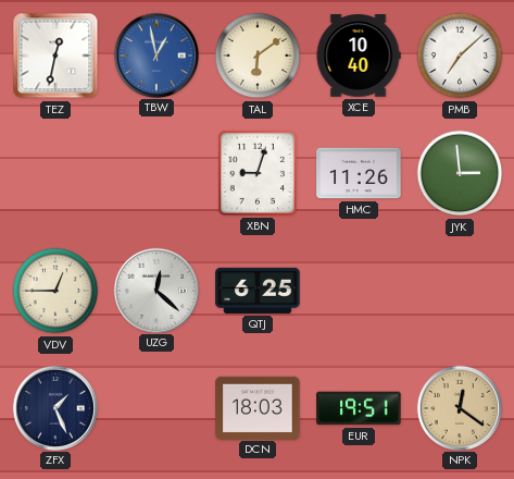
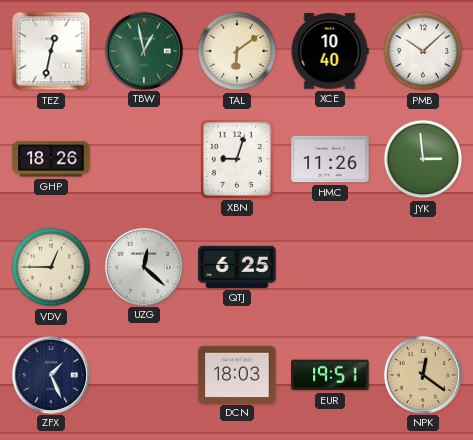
TBW dial: blue -> green (143, 50)
PMB: 7:08 -> 10:08 (423, 51)
GHP: none -> 18:26 (51, 159)
